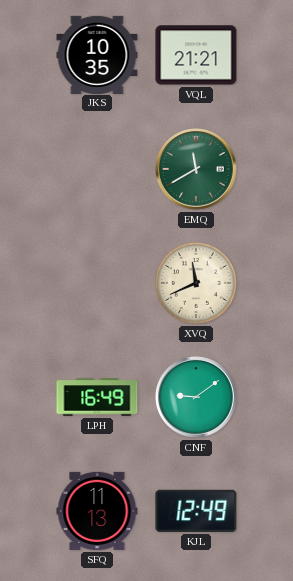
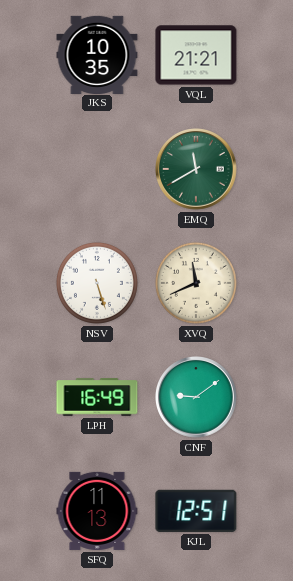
NSV: none -> 5:27 (97, 283)
KJL: 12:49 -> 12:51 (196, 511)
